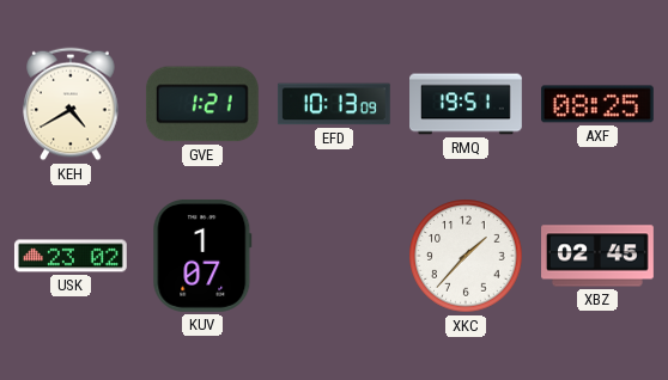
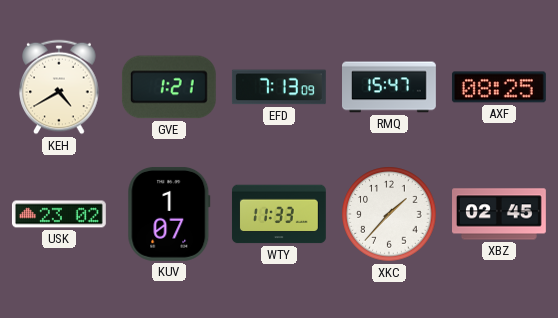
EFD: 10:13 -> 7:13 (279, 87)
RMQ: 19:51 -> 15:47 (390, 87)
WTY: none -> 11:33 (279, 214)
